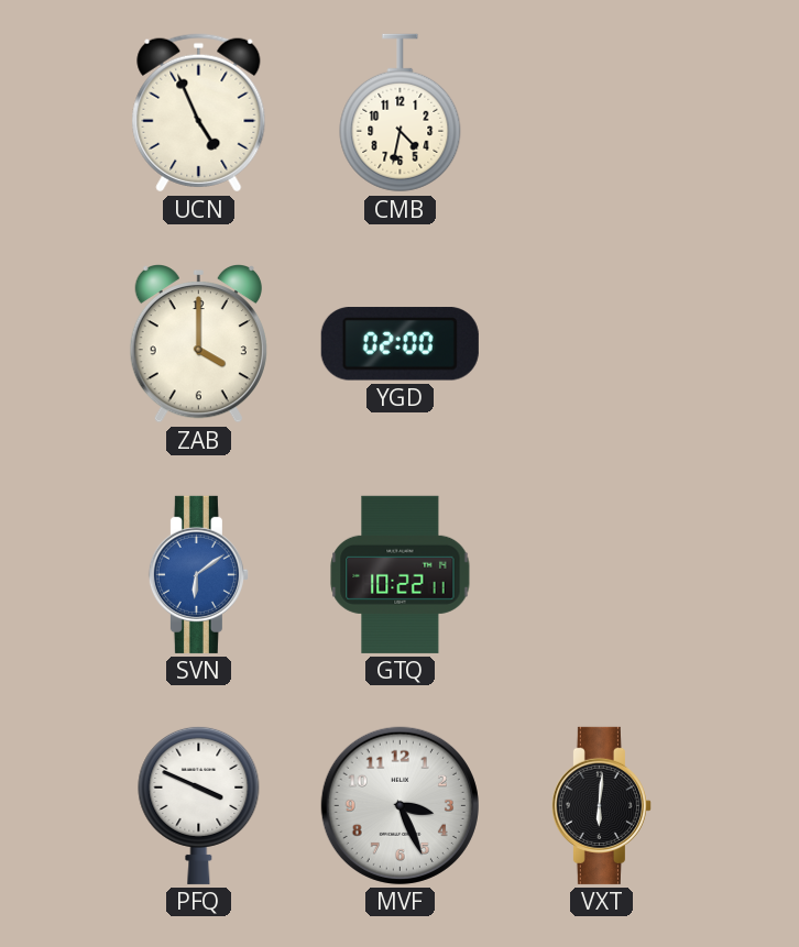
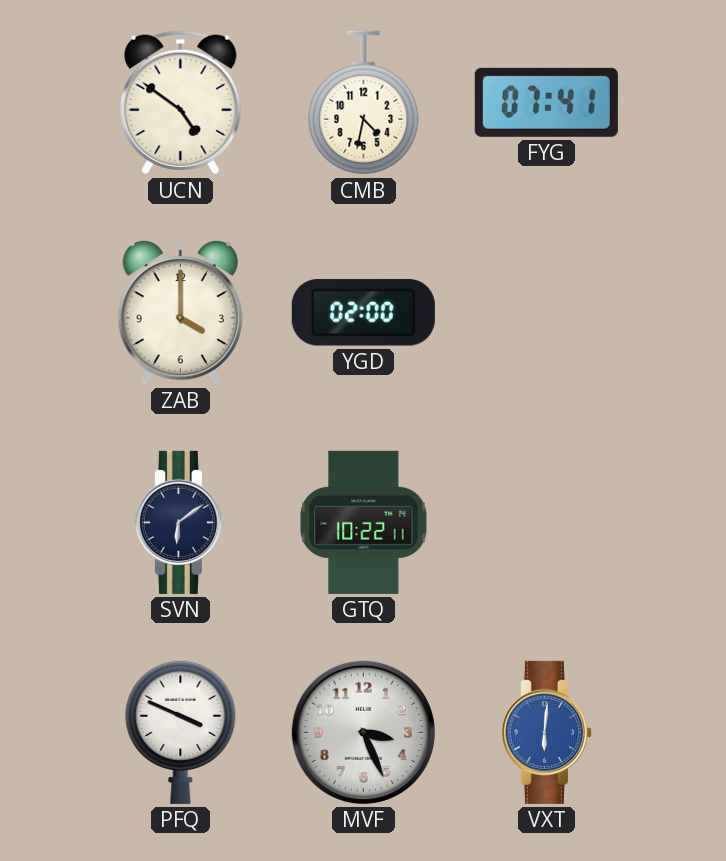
UCN: 4:56 -> 4:51 (181, 103)
FYG: none -> 07:41 (546, 102)
SVN dial: blue -> navy (180, 522)
VXT dial: black -> blue (546, 732)
